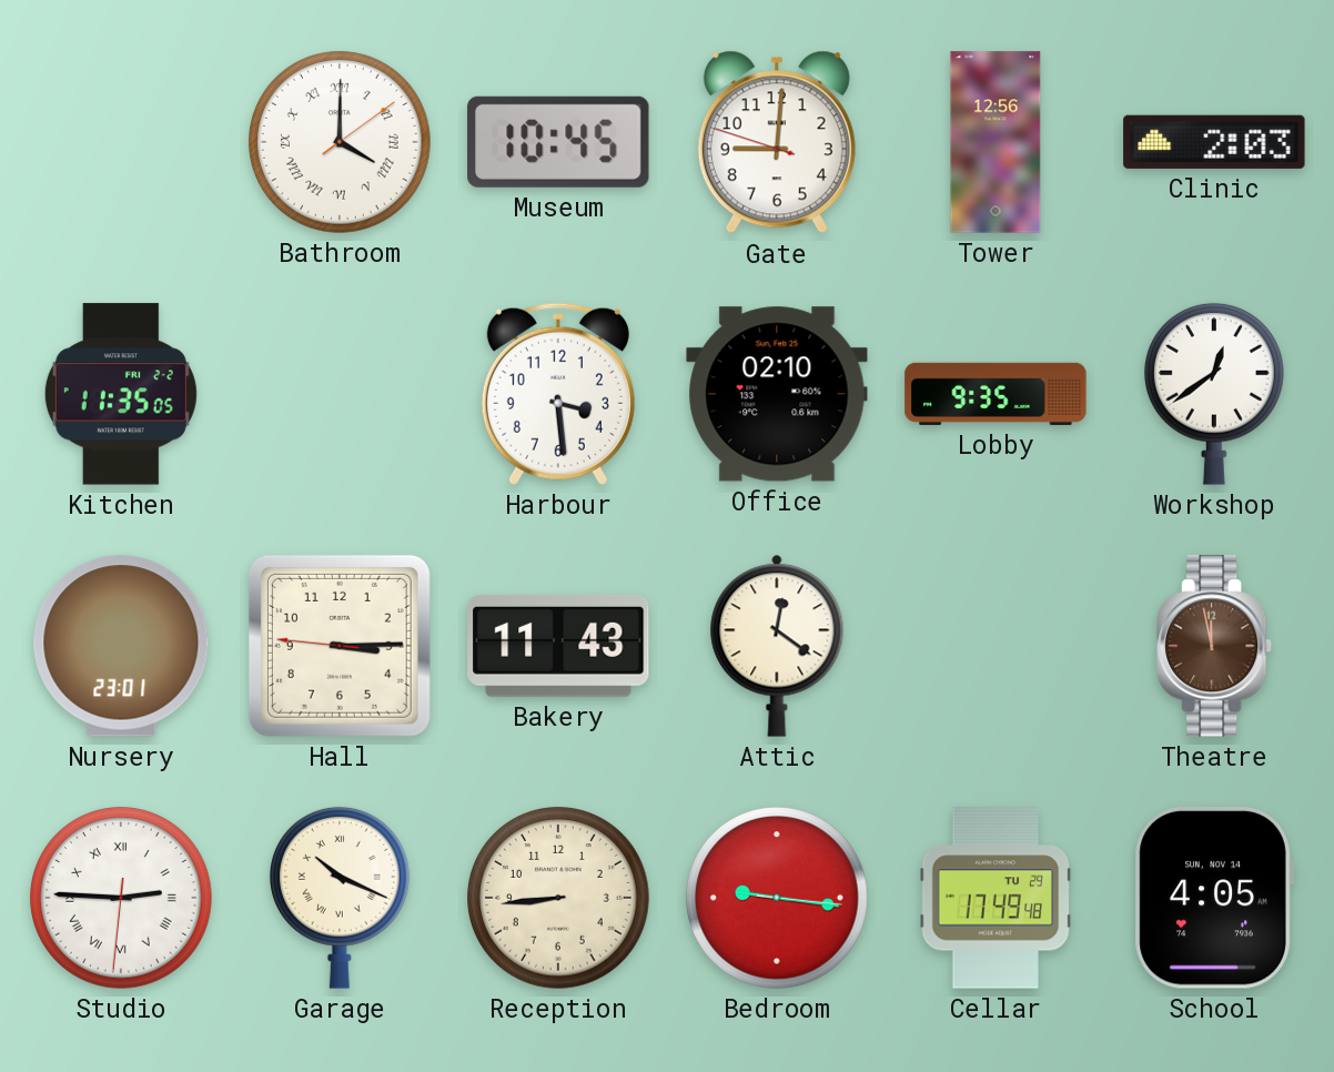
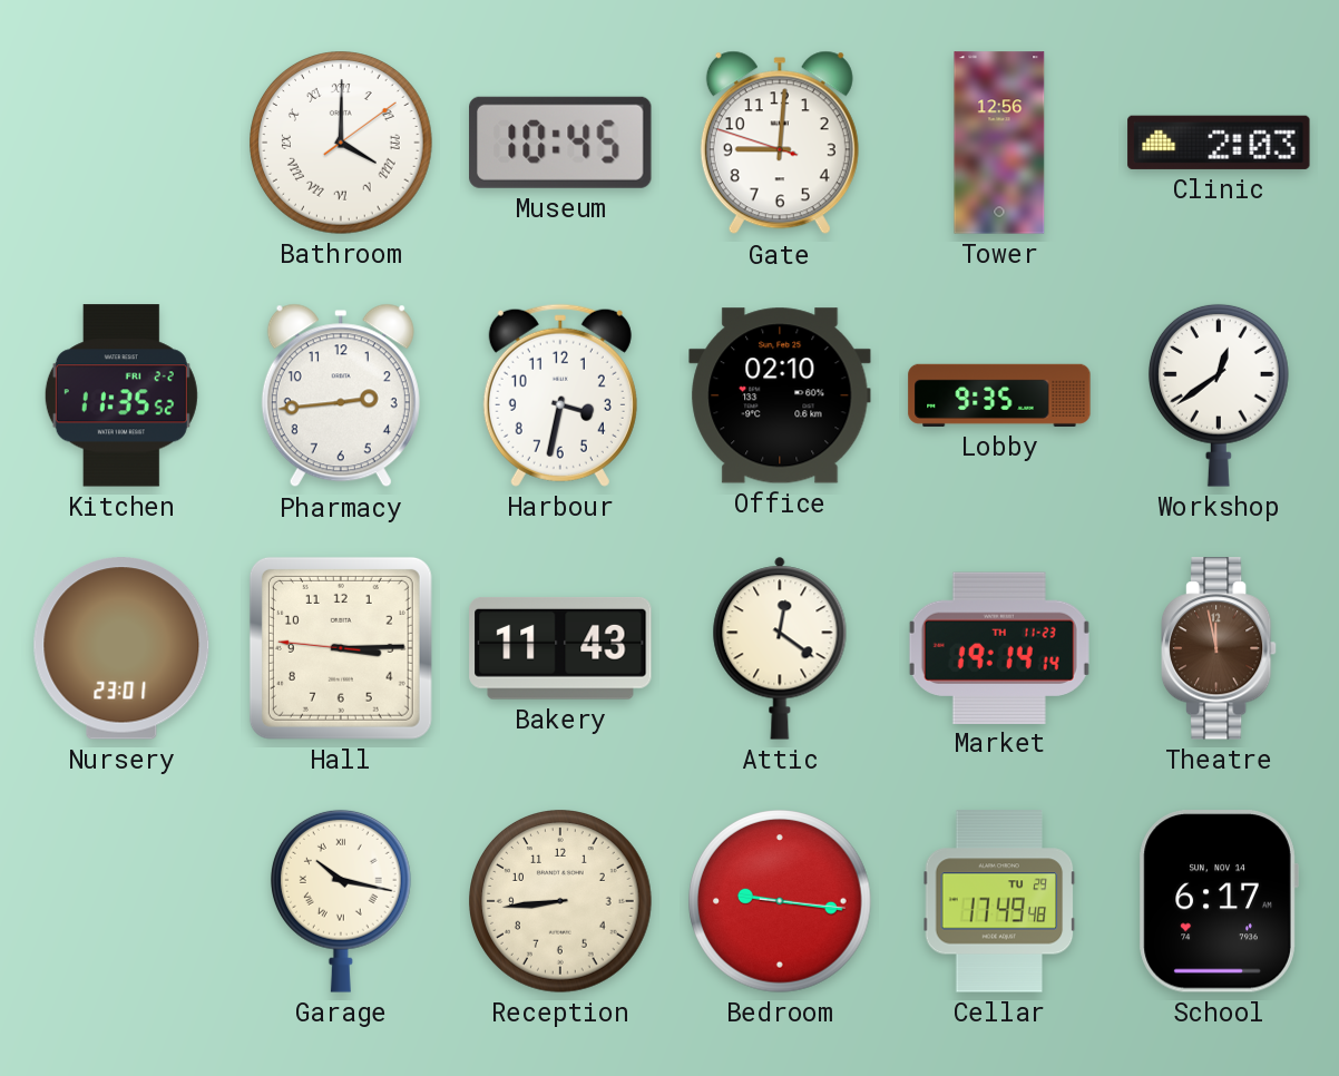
Kitchen: 11:35:05 -> 11:35:52 (121, 395)
Pharmacy: none -> 2:44 (341, 395)
Harbour: 3:29 -> 3:32 (560, 395)
Market: none -> 19:14 (999, 647)
Studio: 2:45 -> none (121, 898)
Garage: 10:19 -> 10:17 (341, 901)
School: 4:05 -> 6:17 (1219, 901)
